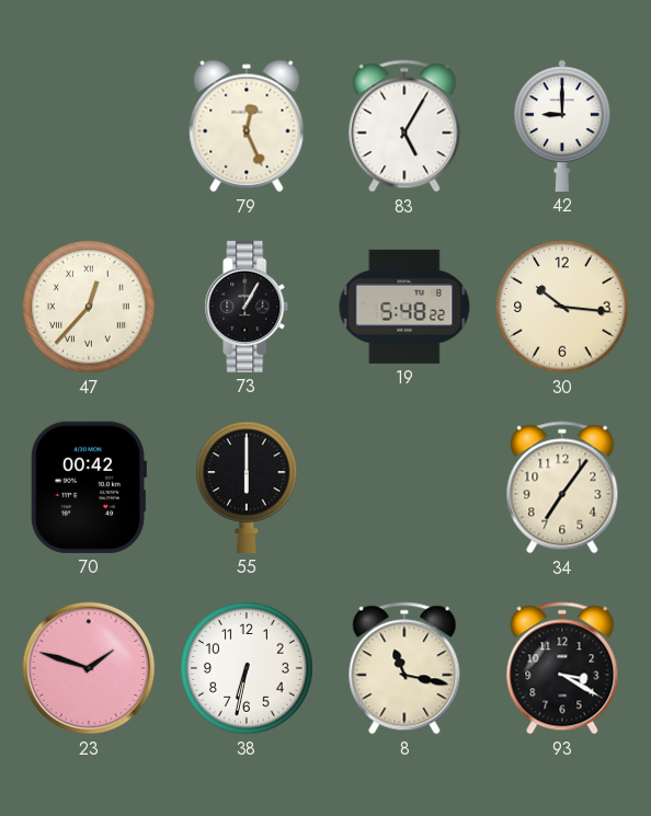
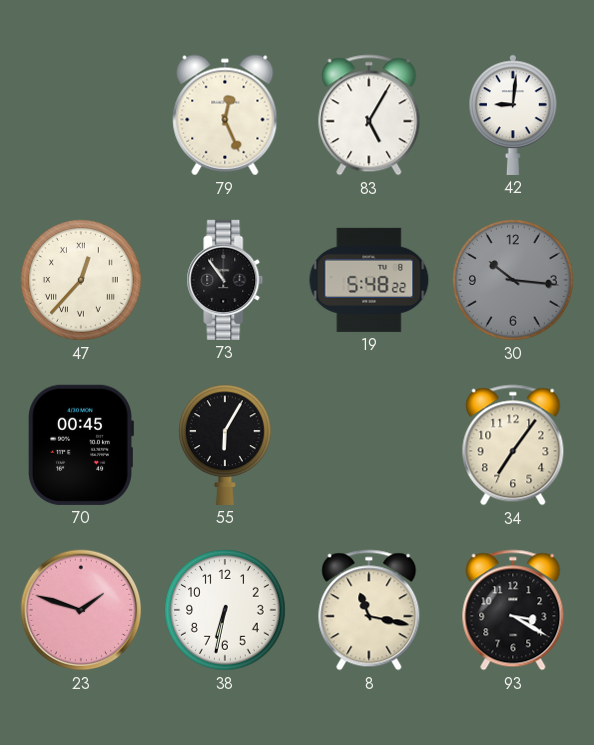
42: 9:00 -> 9:01 (513, 115)
73: 1:05 -> 10:54 (225, 280)
30 dial: cream -> grey (513, 280)
70: 00:42 -> 00:45 (81, 445)
55: 6:00 -> 6:05 (226, 445)
